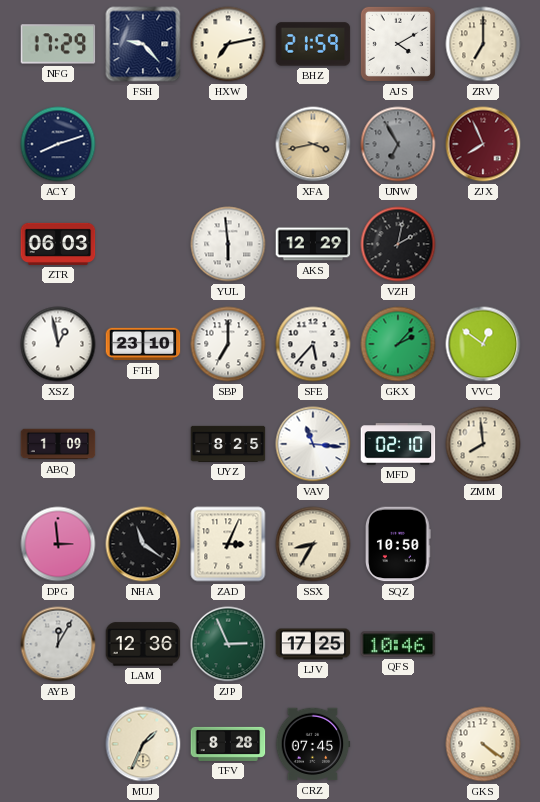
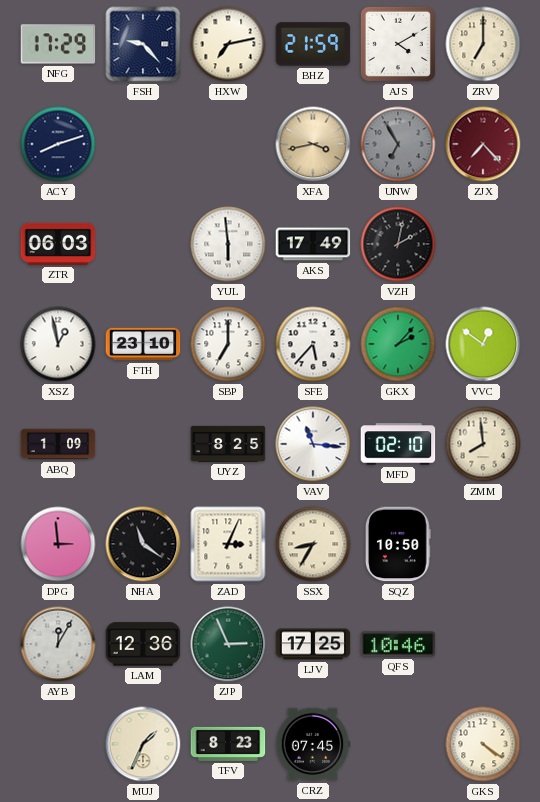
ZJX: 7:56 -> 7:23 (483, 144)
AKS: 12:29 -> 17:49 (313, 244)
TFV: 8:28 -> 8:23 (228, 744)
